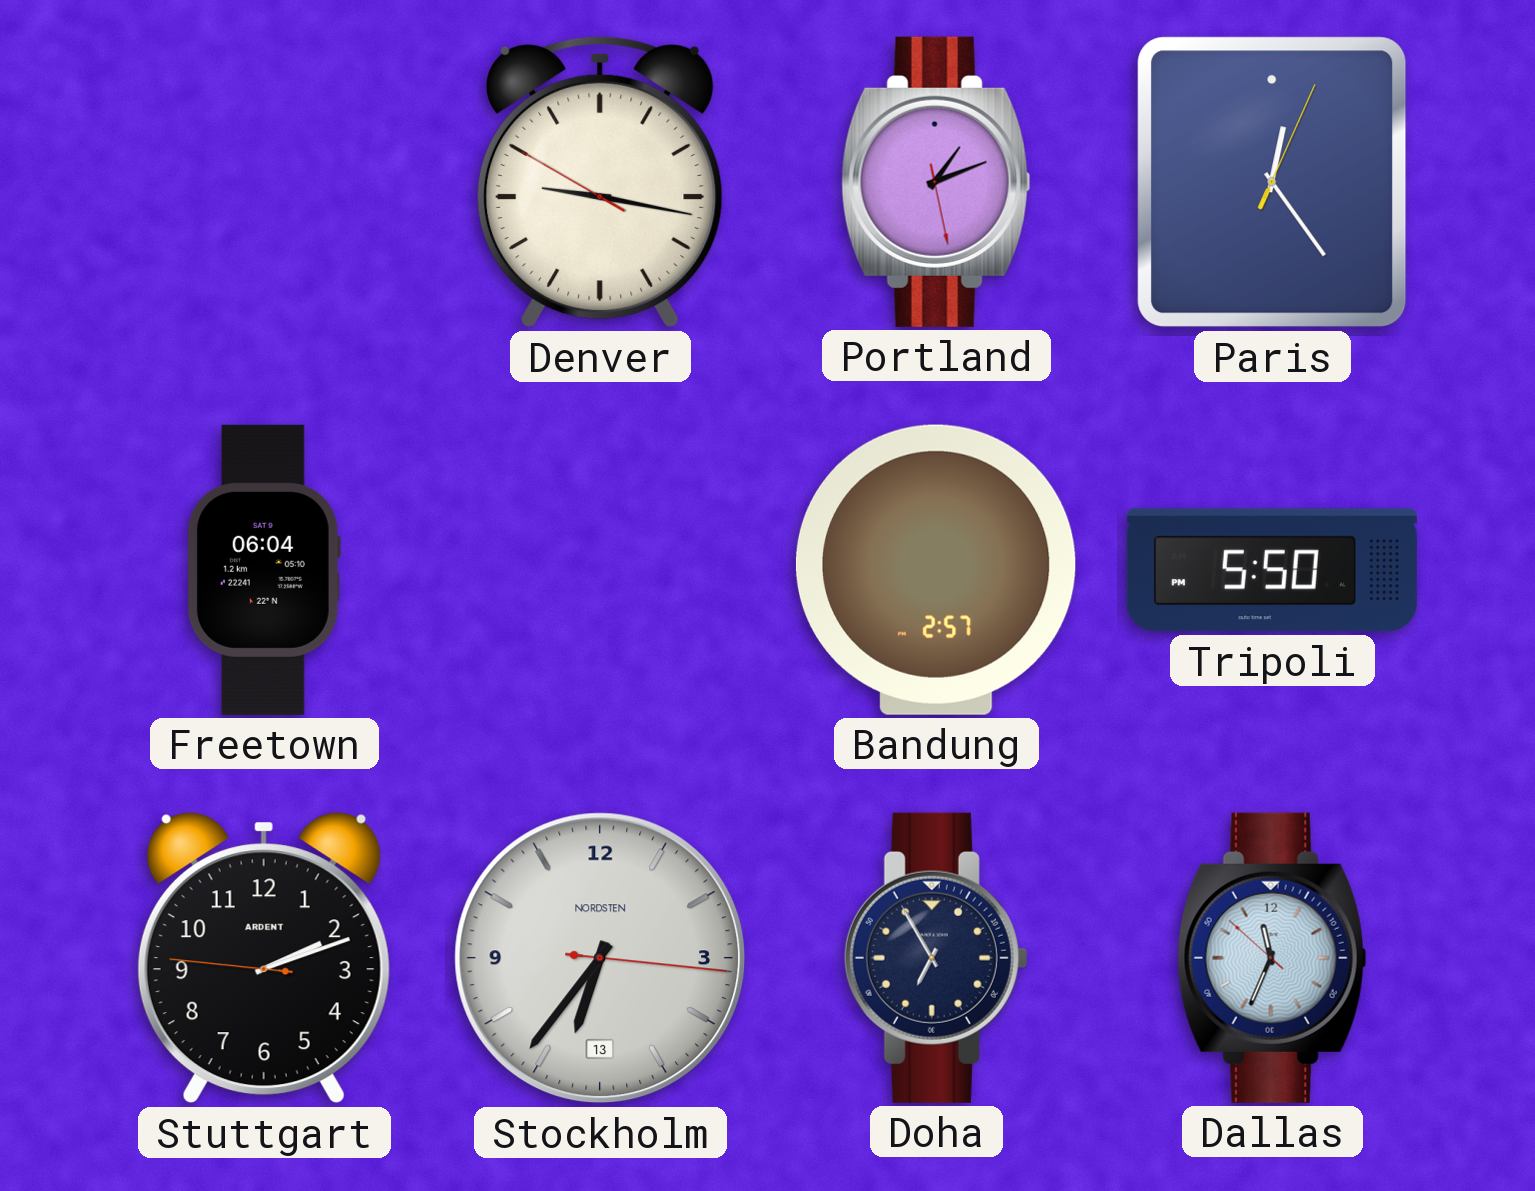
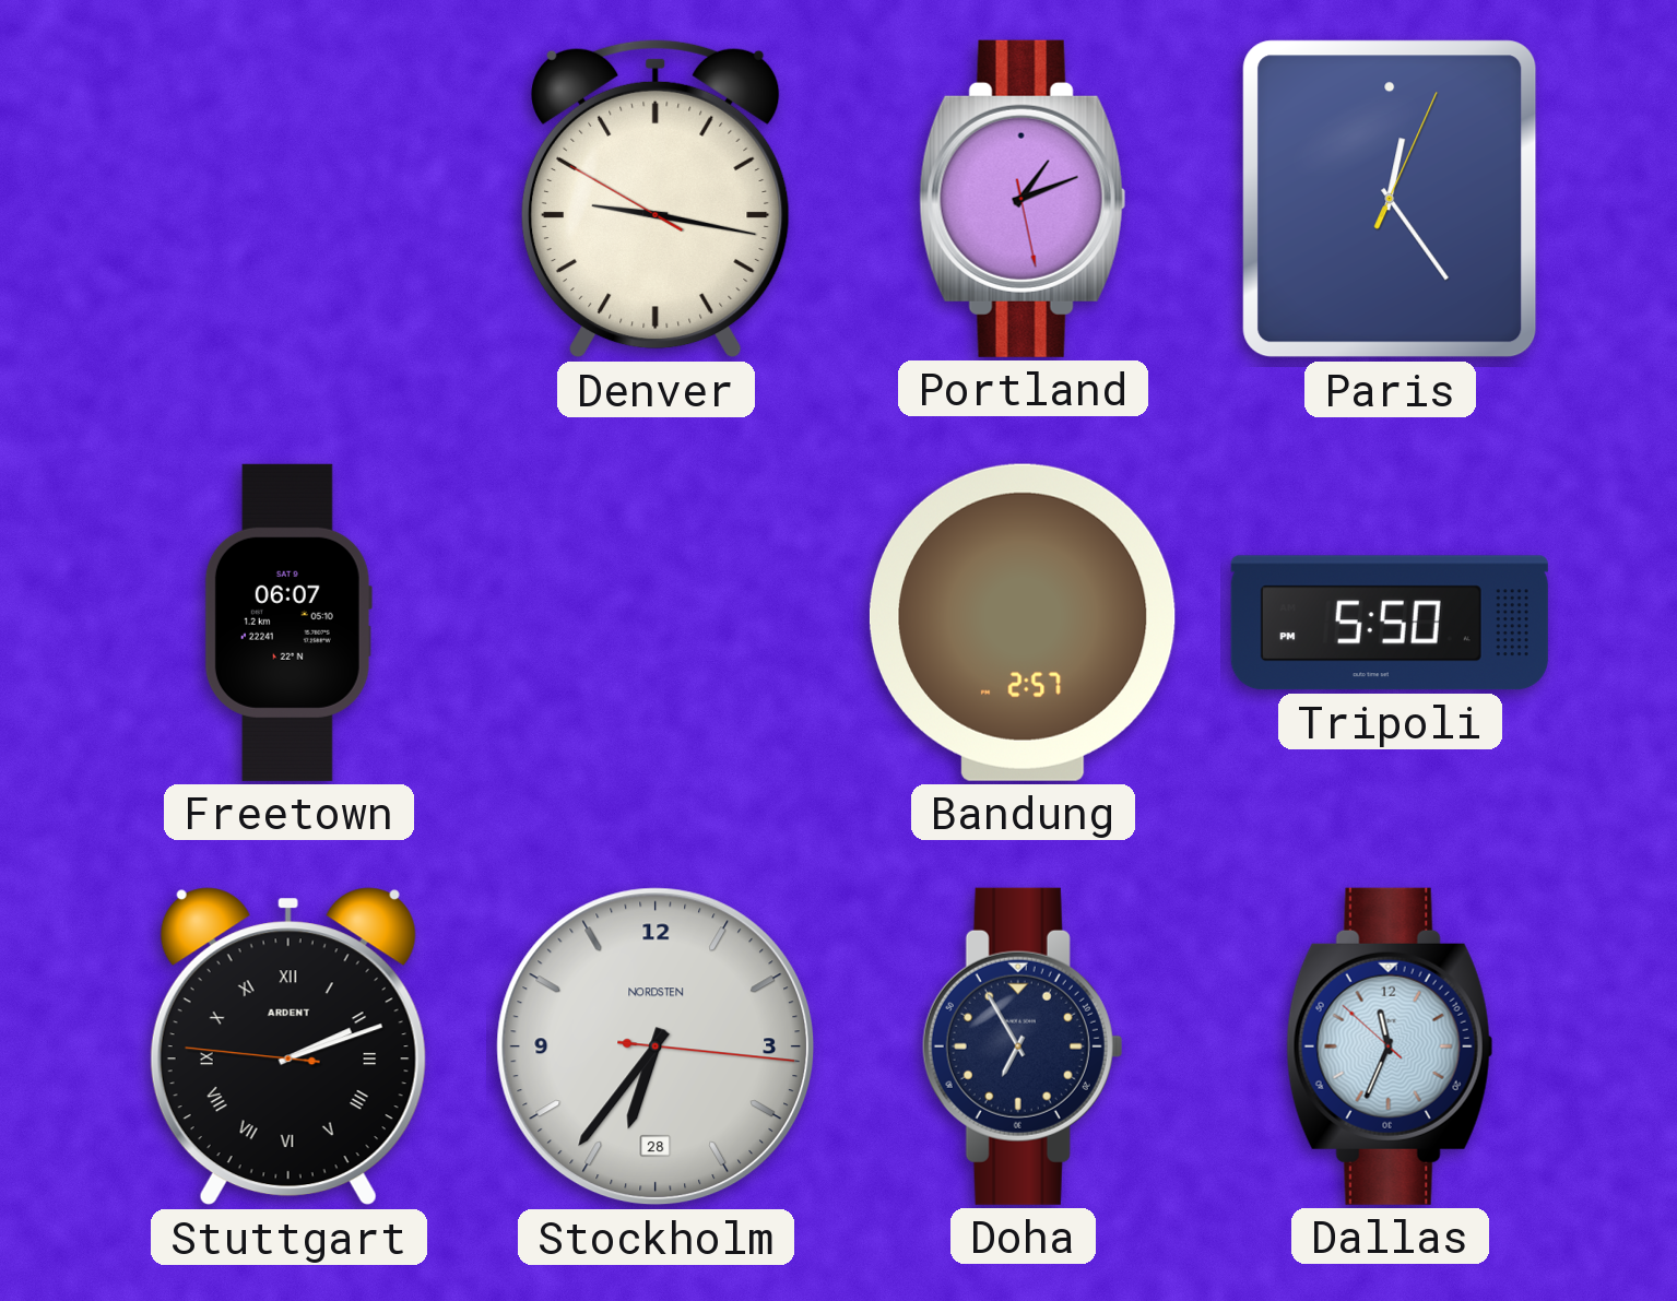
Freetown: 06:04 -> 06:07 (288, 623)
Stuttgart numerals: Arabic -> Roman (288, 1046)
Stockholm date: 13 -> 28 (656, 1046)
